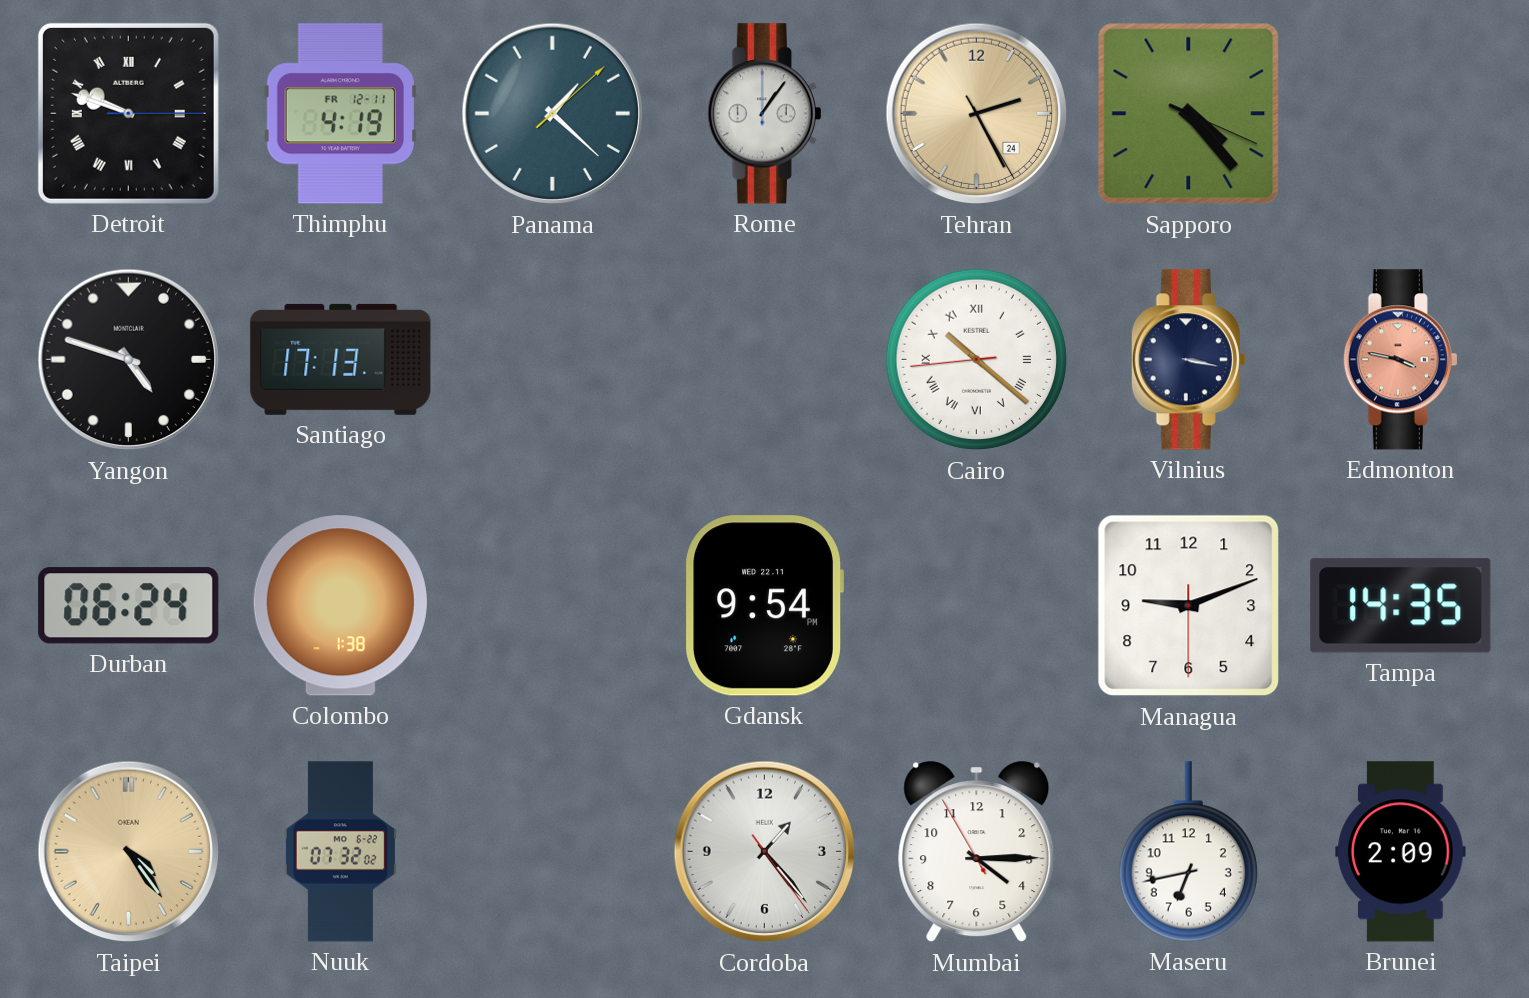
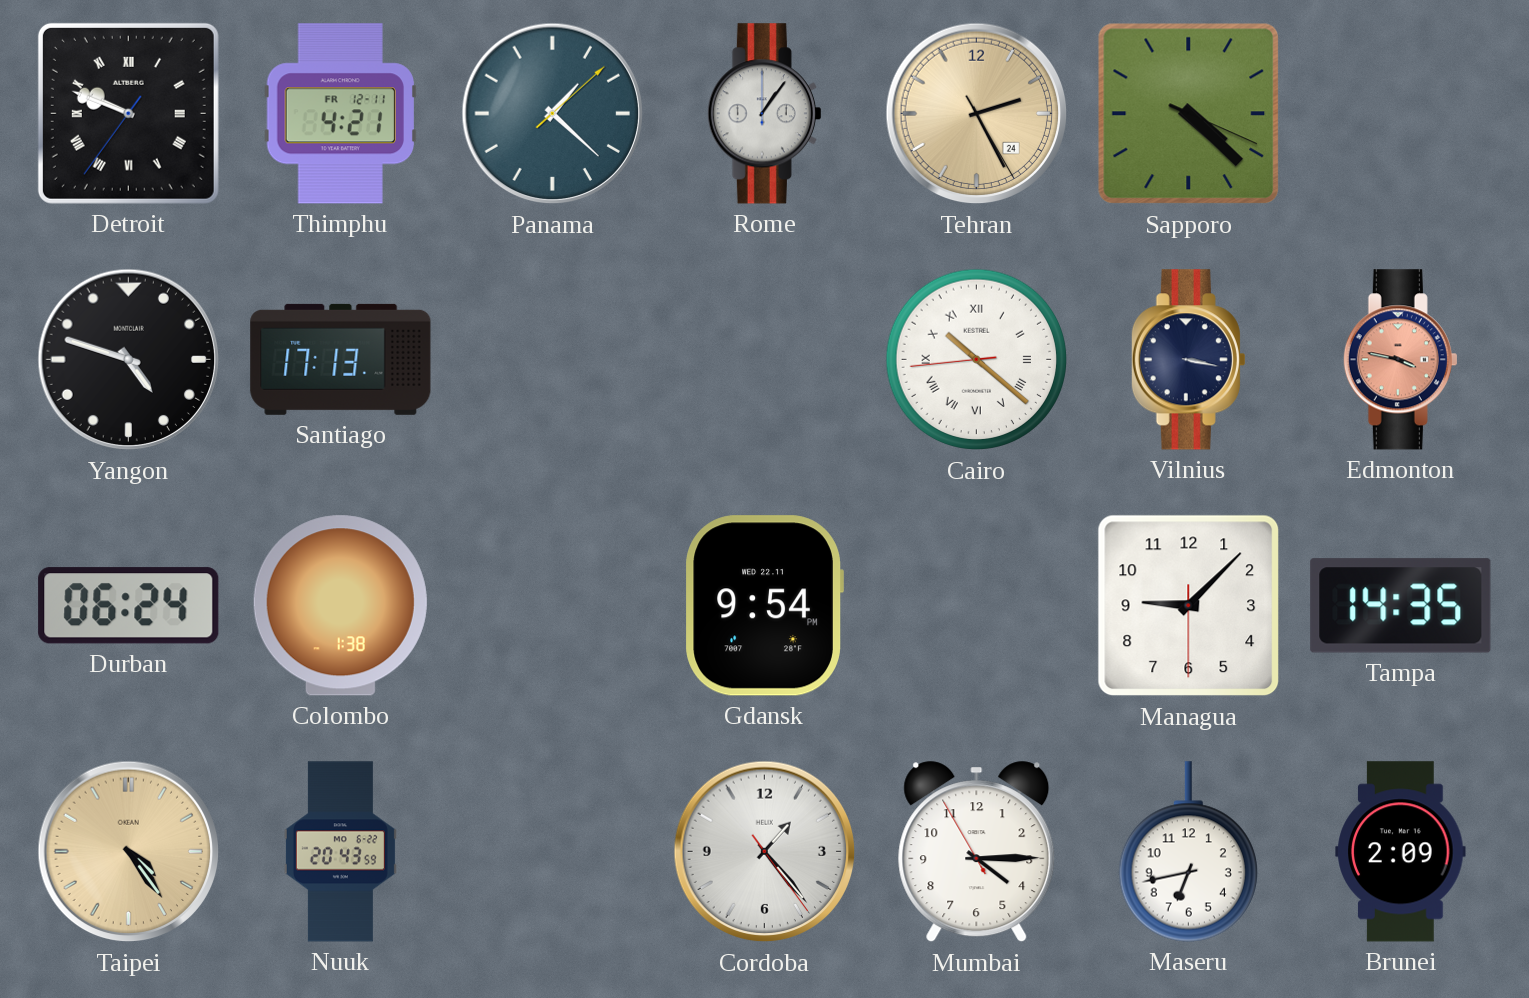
Detroit: 9:48:15 -> 9:48:36 (128, 113)
Thimphu: 4:19 -> 4:21 (340, 114)
Sapporo: 4:23 -> 4:22 (1189, 114)
Managua: 9:11 -> 9:07 (1189, 606)
Nuuk: 07:32 -> 20:43 (340, 852)
